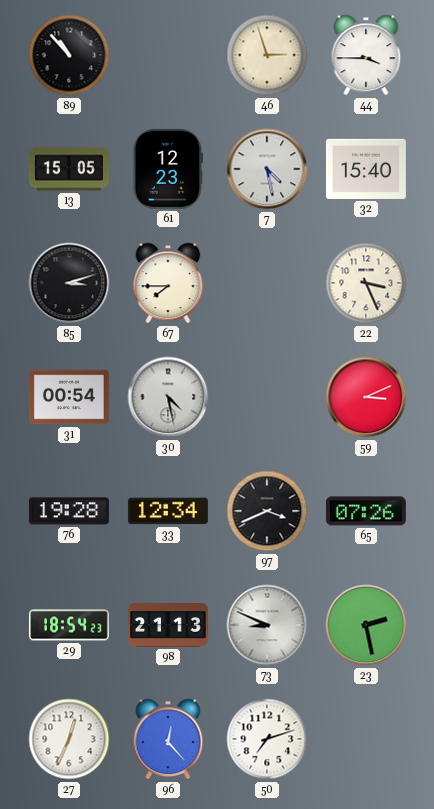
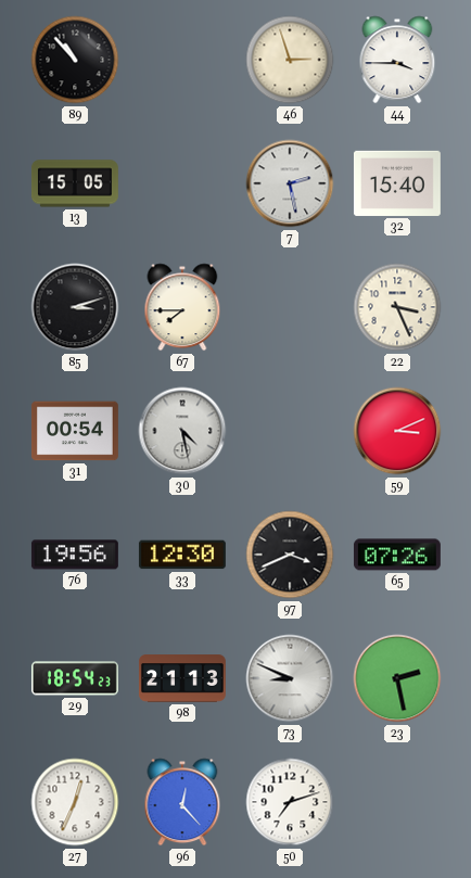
61: 12:23 -> none (167, 169)
7: 4:28 -> 2:28 (290, 183)
76: 19:28 -> 19:56 (75, 555)
33: 12:34 -> 12:30 (182, 555)
